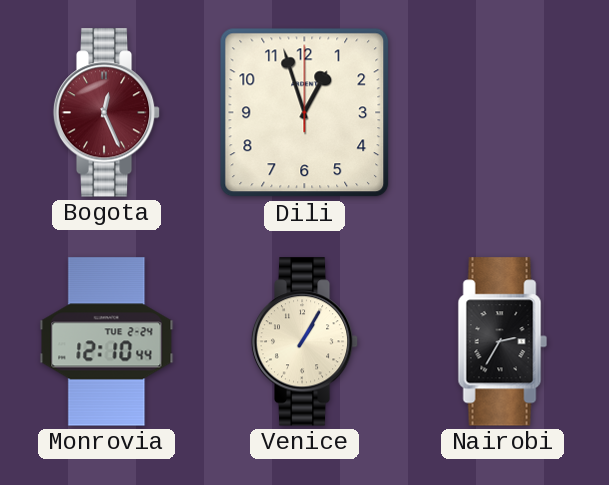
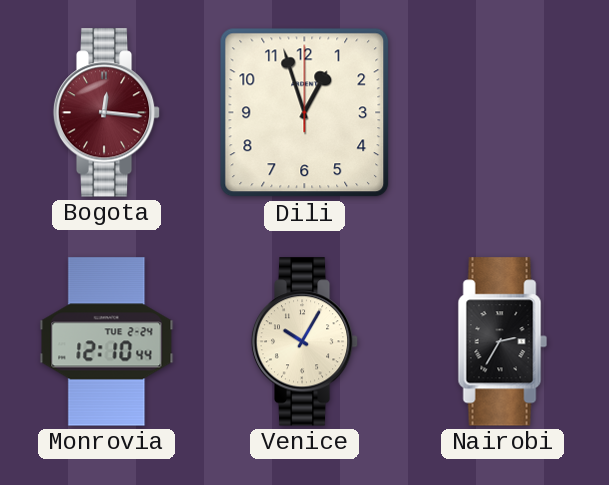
Bogota: 12:26 -> 12:16 (107, 113)
Venice: 1:05 -> 10:05 (305, 342)
